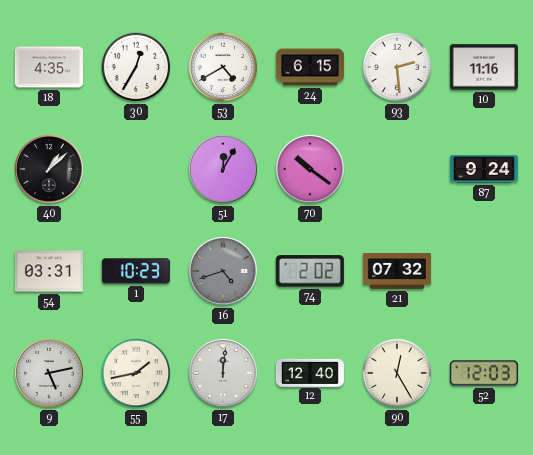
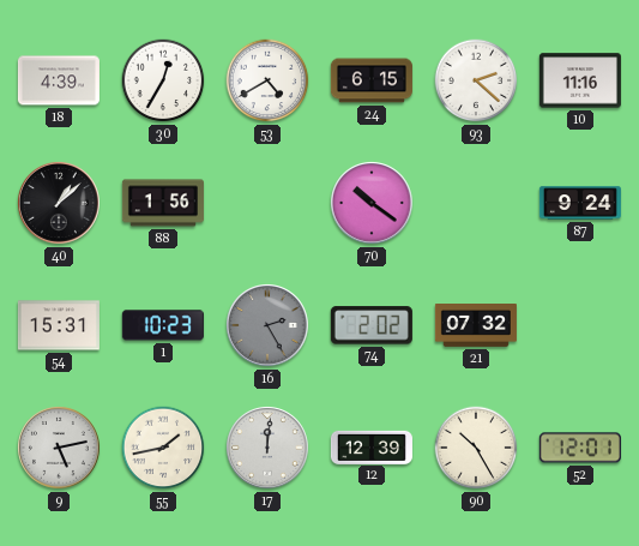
18: 4:35 -> 4:39 (59, 80)
93: 2:29 -> 2:22 (476, 80)
88: none -> 1:56 (163, 203)
51: 12:05 -> none (224, 170)
54: 03:31 -> 15:31 (59, 325)
16: 4:42 -> 2:25 (269, 326)
12: 12:40 -> 12:39 (372, 446)
90: 12:25 -> 10:25 (476, 448)
52: 12:03 -> 12:01 (580, 448)
